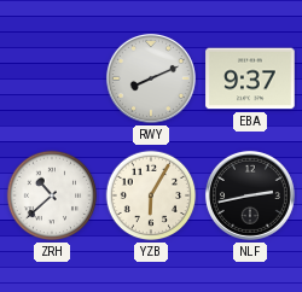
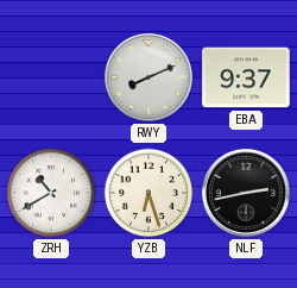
ZRH: 10:38 -> 10:40 (51, 193)
YZB: 6:05 -> 6:27 (148, 193)
